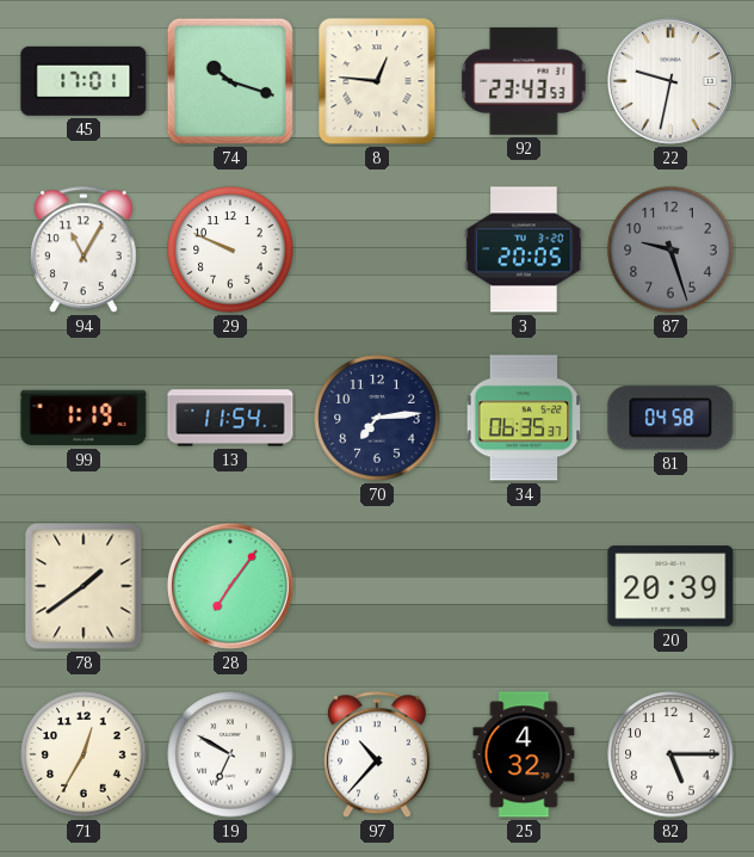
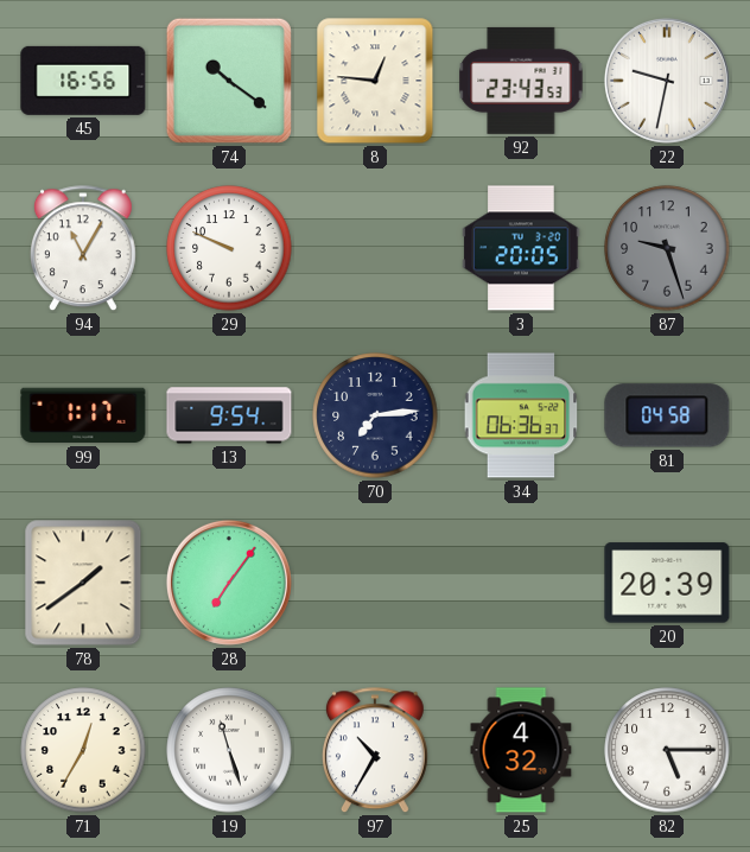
45: 17:01 -> 16:56 (83, 81)
74: 10:18 -> 10:21 (229, 81)
99: 1:19 -> 1:17 (83, 415)
13: 11:54 -> 9:54 (229, 415)
34: 06:35 -> 06:36 (521, 415)
19: 6:50 -> 11:27 (229, 750)
97: 10:37 -> 10:35 (375, 751)
